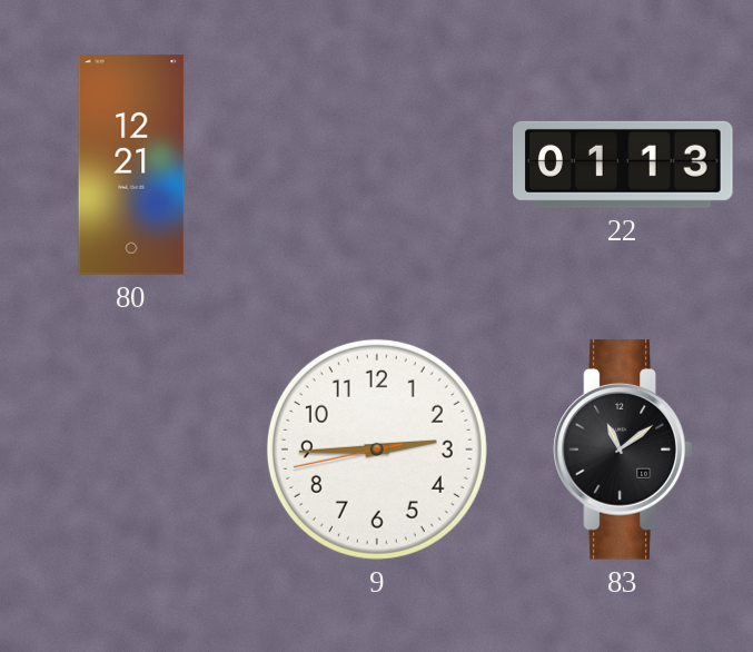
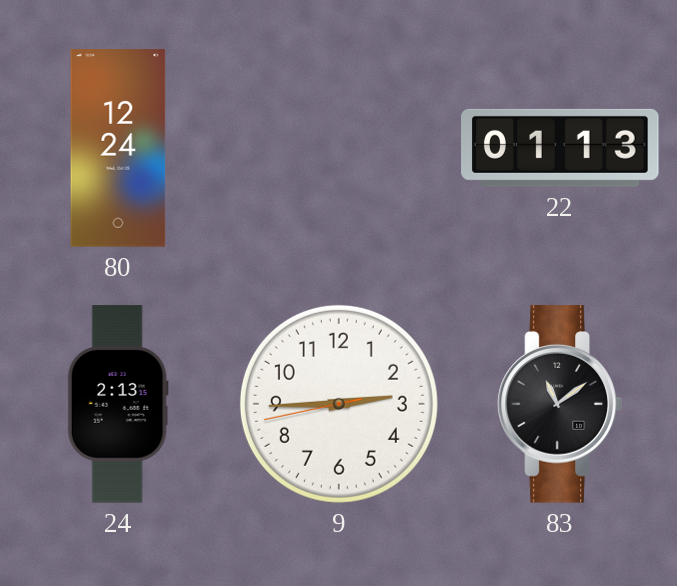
80: 12:21 -> 12:24 (118, 148)
24: none -> 2:13 (118, 404)
